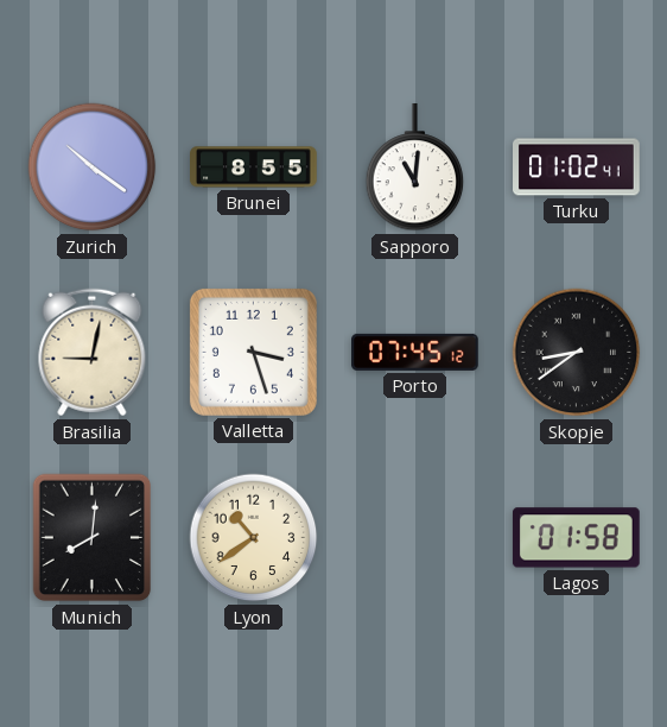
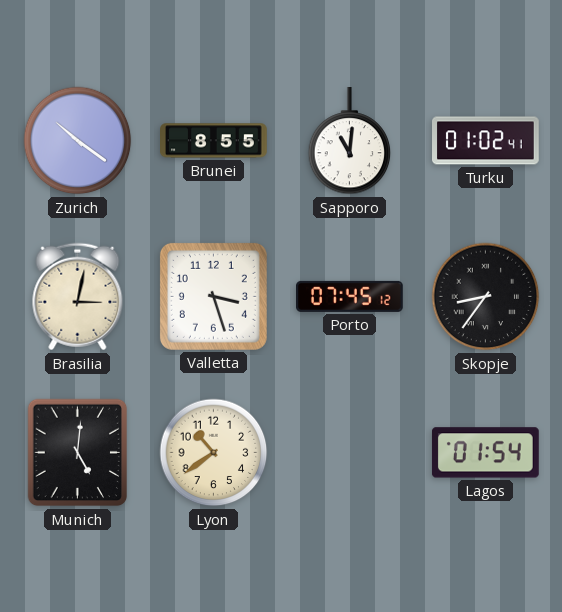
Brasilia: 9:02 -> 3:02 (78, 297)
Skopje: 8:39 -> 8:36 (486, 297)
Munich: 8:01 -> 5:01 (78, 453)
Lagos: 01:58 -> 01:54 (485, 453)
